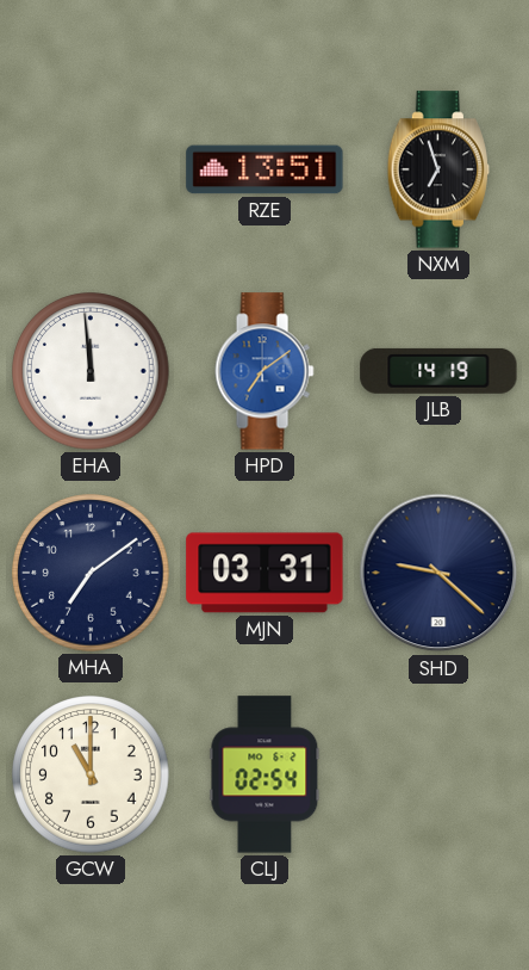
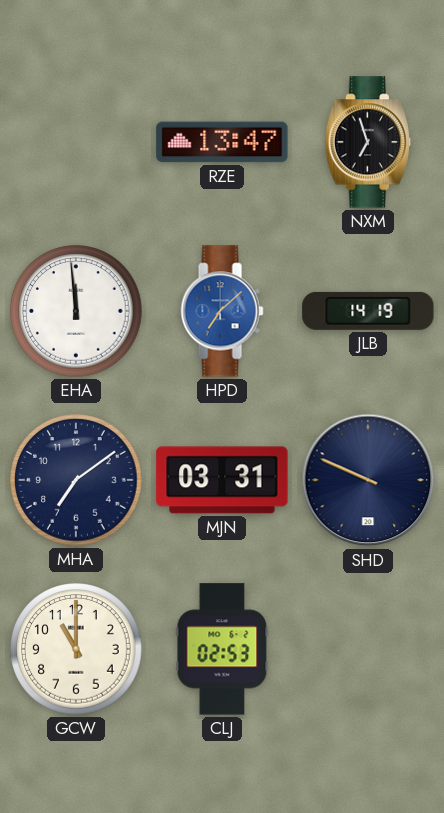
RZE: 13:51 -> 13:47 (222, 142)
HPD: 7:09 -> 7:08 (222, 311)
SHD: 9:22 -> 9:49 (368, 480)
CLJ: 02:54 -> 02:53 (222, 649)
